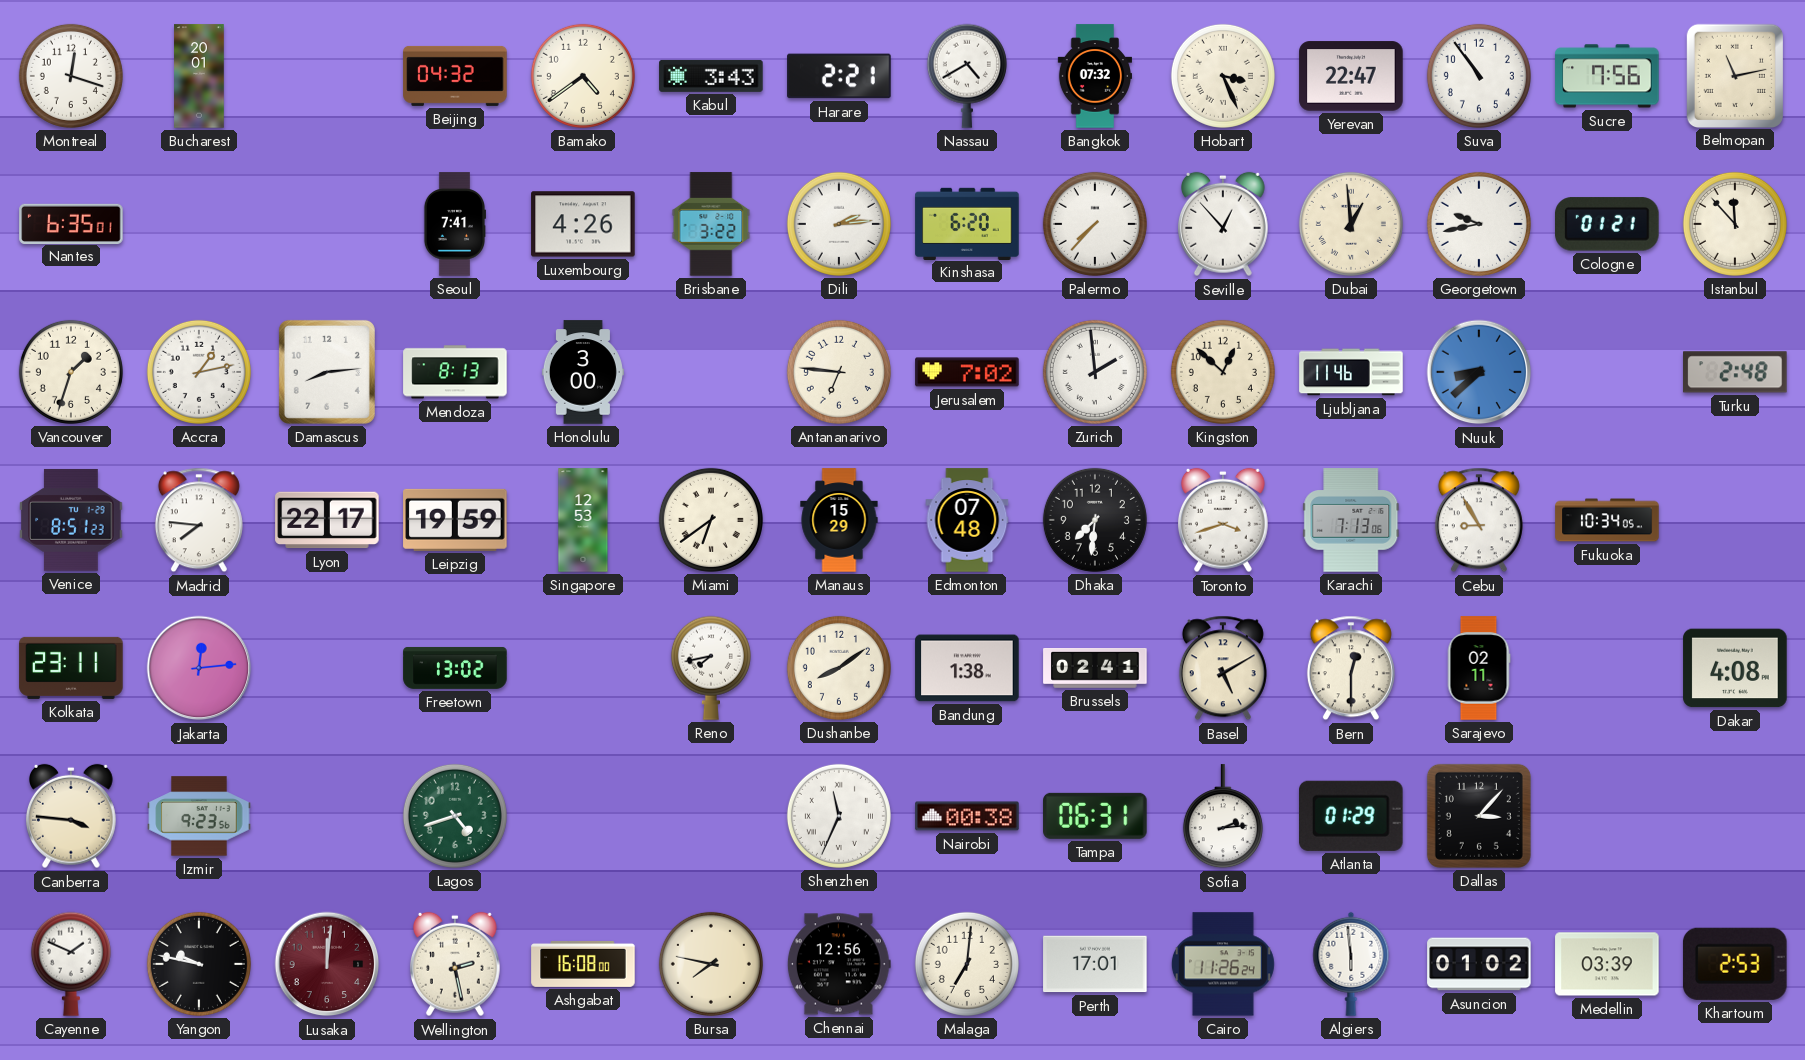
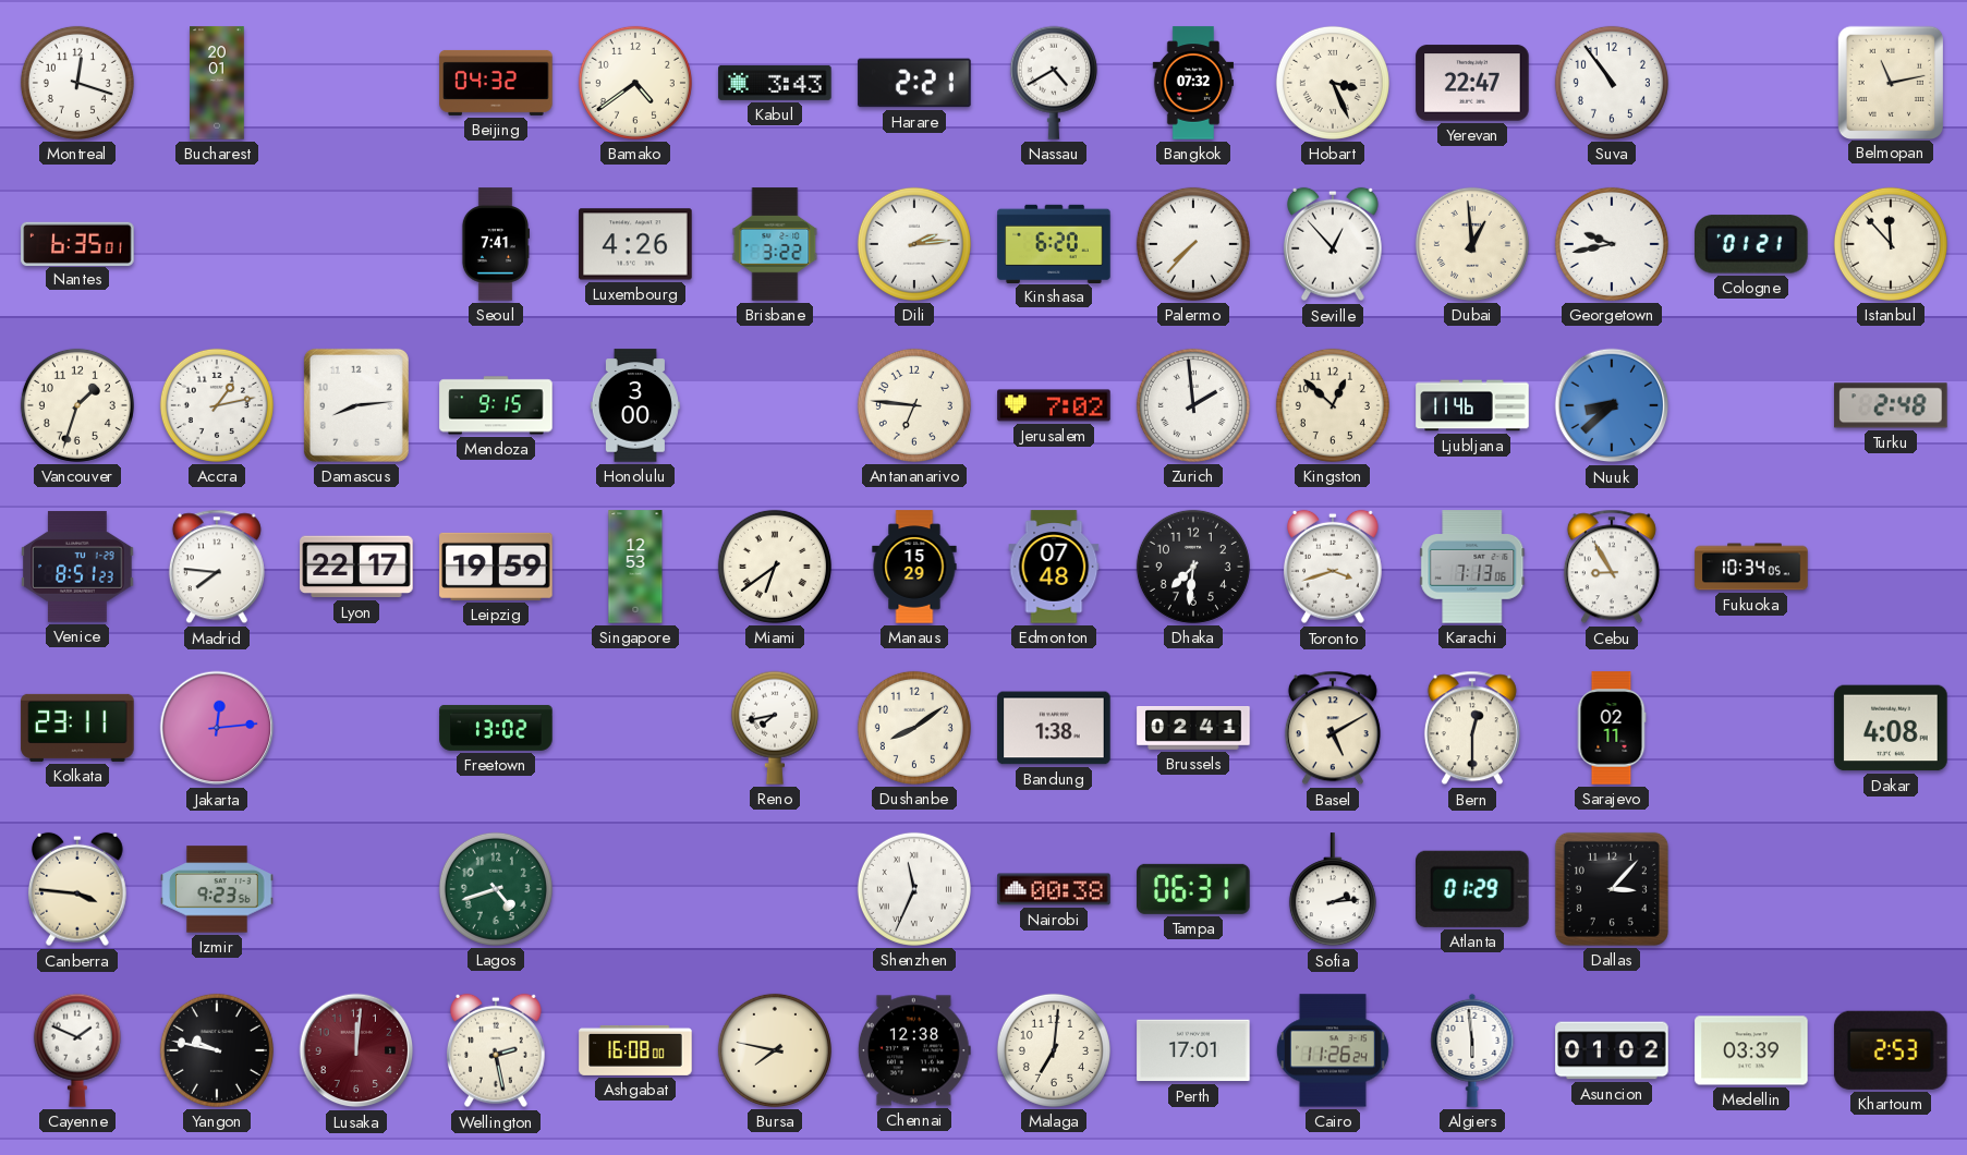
Sucre: 7:56 -> none (1607, 76)
Mendoza: 8:13 -> 9:15 (496, 405)
Chennai: 12:56 -> 12:38 (914, 1050)
